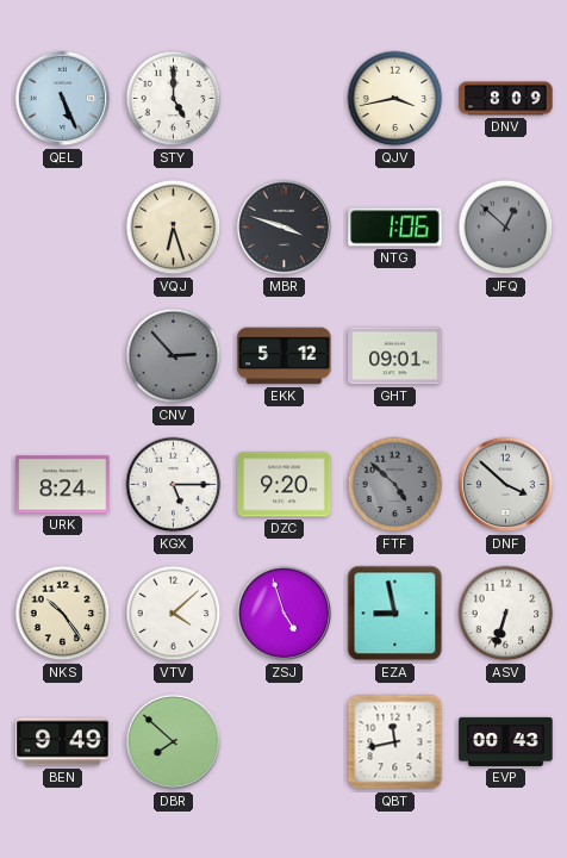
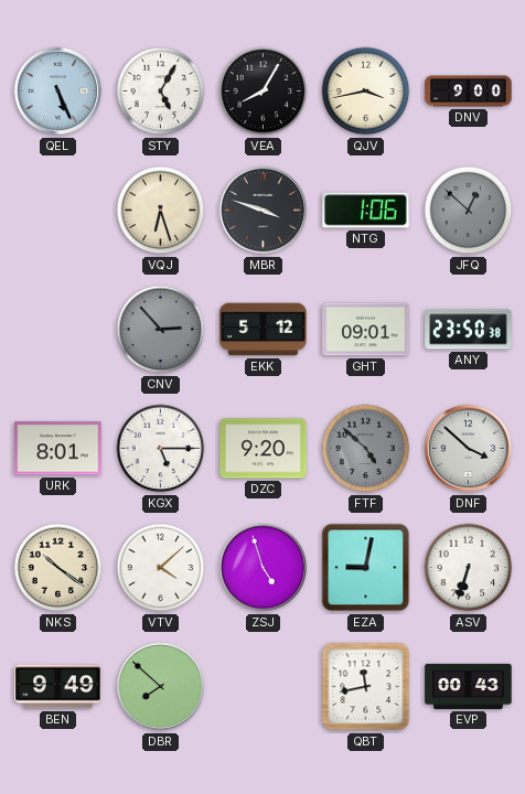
STY: 5:00 -> 5:05 (161, 92)
VEA: none -> 8:05 (264, 92)
DNV: 8:09 -> 9:00 (469, 92)
ANY: none -> 23:50 (469, 330)
URK: 8:24 -> 8:01 (58, 449)
NKS: 10:24 -> 10:21 (58, 568)
EZA: 8:58 -> 9:02 (366, 568)
